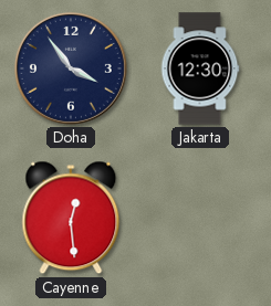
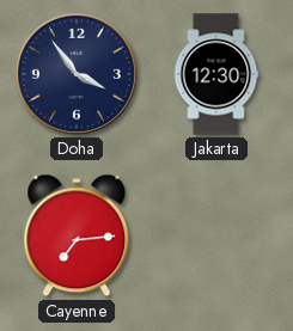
Cayenne: 12:29 -> 7:14 (77, 235)
